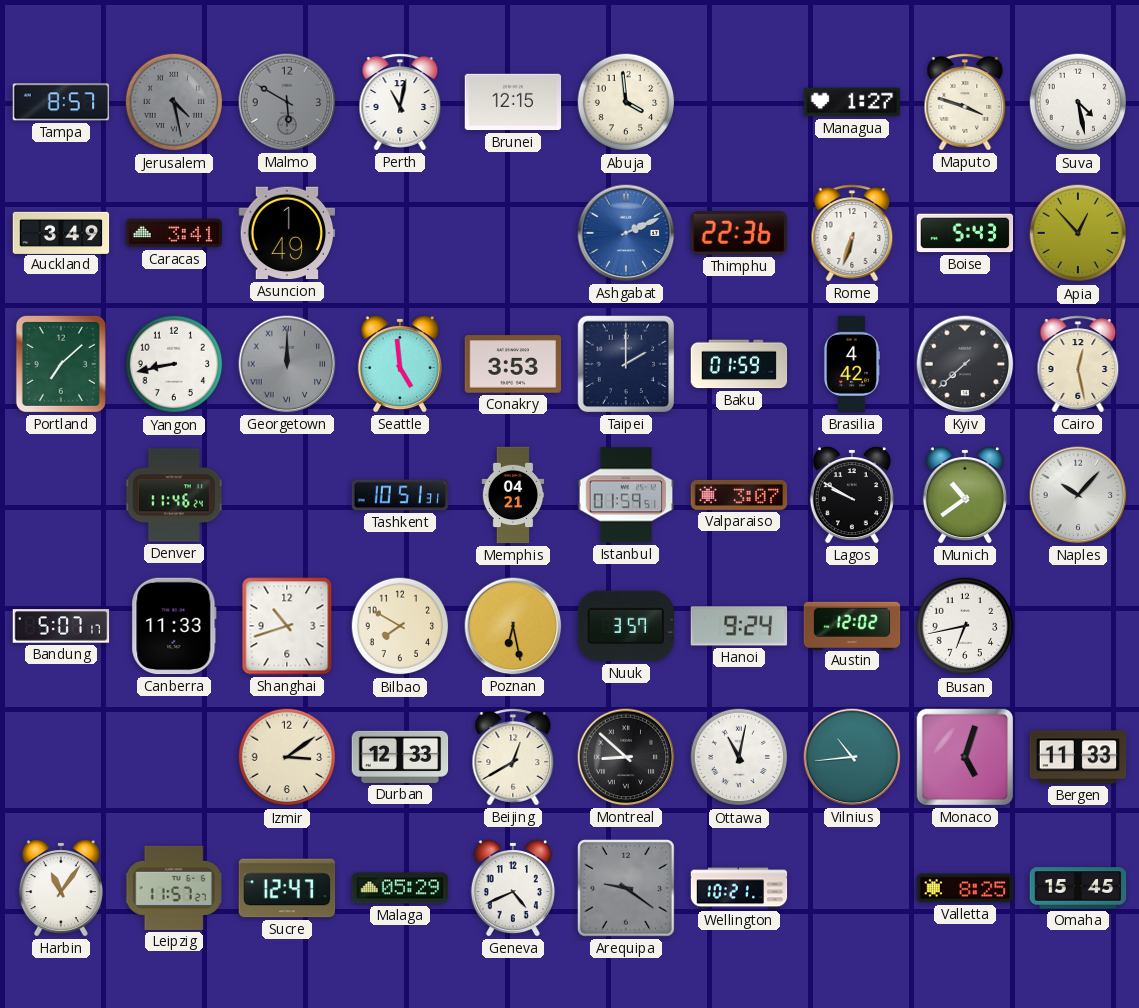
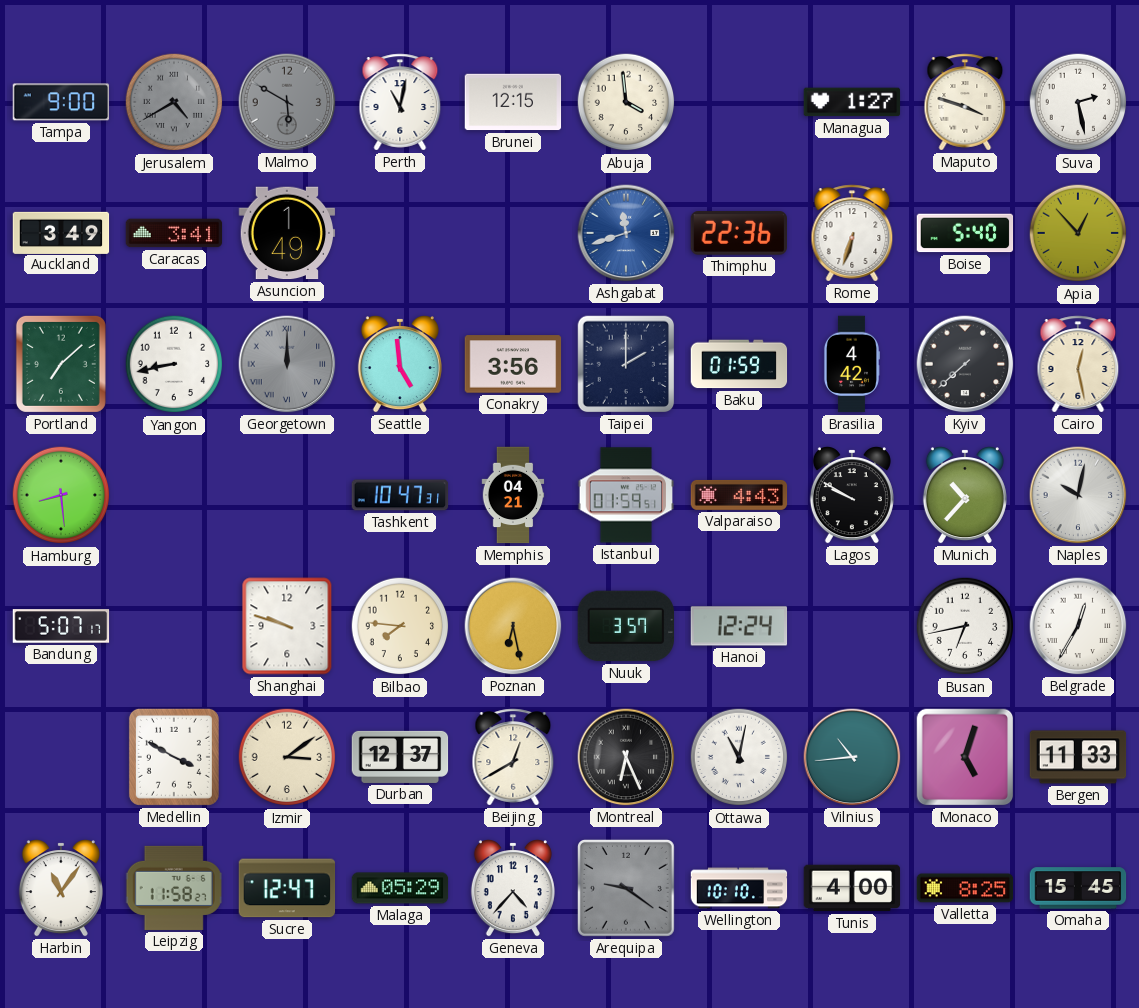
Tampa: 8:57 -> 9:00 (61, 102)
Jerusalem: 4:28 -> 4:40 (174, 102)
Suva: 4:28 -> 2:28 (1078, 102)
Ashgabat: 2:11 -> 11:42 (626, 233)
Boise: 5:43 -> 5:40 (965, 233)
Conakry: 3:53 -> 3:56 (513, 364)
Hamburg: none -> 8:29 (61, 495)
Denver: 11:46 -> none (174, 495)
Tashkent: 10:51 -> 10:47 (400, 495)
Valparaiso: 3:07 -> 4:43 (739, 495)
Munich: 10:39 -> 10:37 (965, 495)
Naples: 10:07 -> 10:02 (1078, 495)
Canberra: 11:33 -> none (174, 626)
Shanghai: 10:42 -> 9:48 (287, 626)
Bilbao: 7:50 -> 7:46 (400, 626)
Hanoi: 9:24 -> 12:24 (739, 626)
Austin: 12:02 -> none (852, 625)
Belgrade: none -> 12:35 (1078, 626)
Medellin: none -> 3:50 (174, 757)
Durban: 12:33 -> 12:37 (400, 757)
Montreal: 8:52 -> 6:26 (626, 757)
Leipzig: 11:57 -> 11:58 (174, 888)
Geneva: 4:41 -> 4:37 (513, 888)
Wellington: 10:21 -> 10:10 (739, 888)
Tunis: none -> 4:00 (852, 888)
